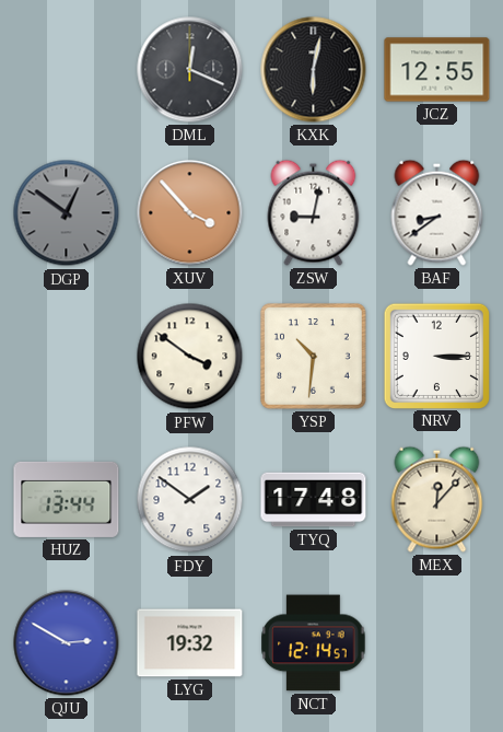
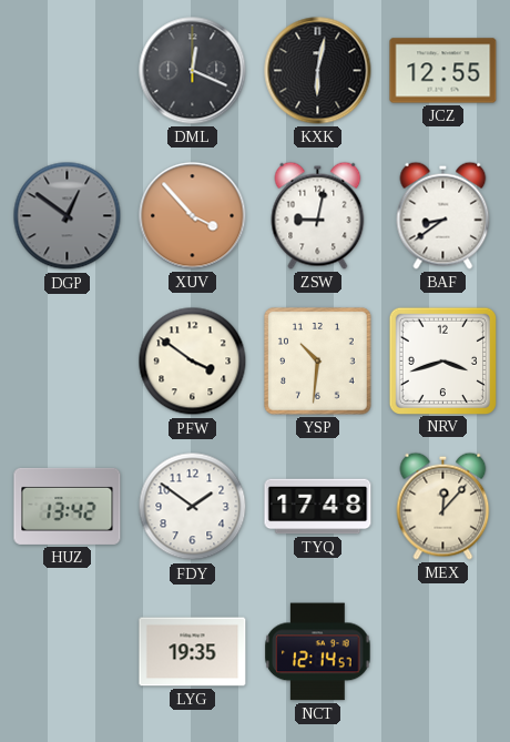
NRV: 3:15 -> 3:42 (442, 360)
HUZ: 13:44 -> 13:42 (68, 506)
QJU: 2:50 -> none (67, 643)
LYG: 19:32 -> 19:35 (193, 652)
